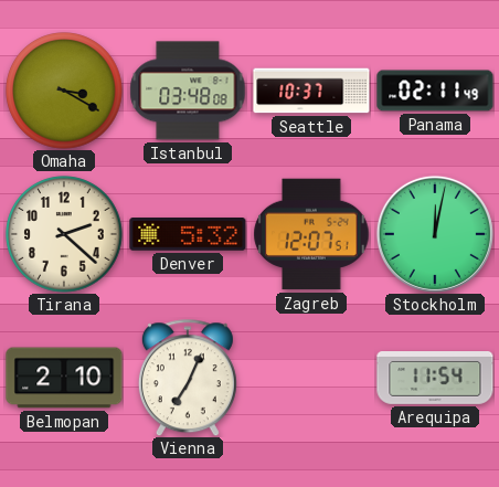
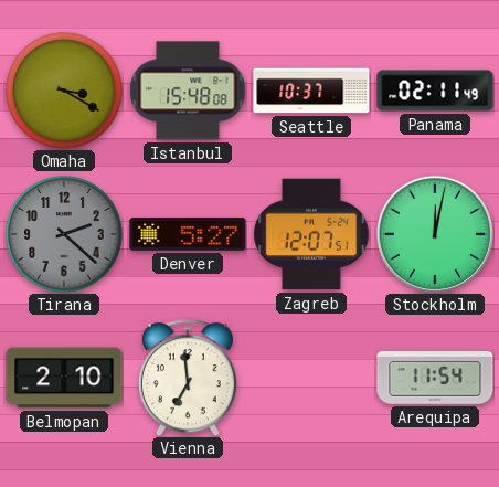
Istanbul: 03:48 -> 15:48 (188, 91)
Tirana dial: cream -> grey (64, 234)
Denver: 5:32 -> 5:27 (188, 234)
Vienna: 7:04 -> 6:59 (188, 378)
